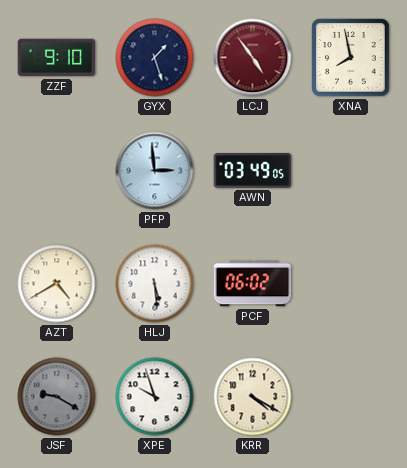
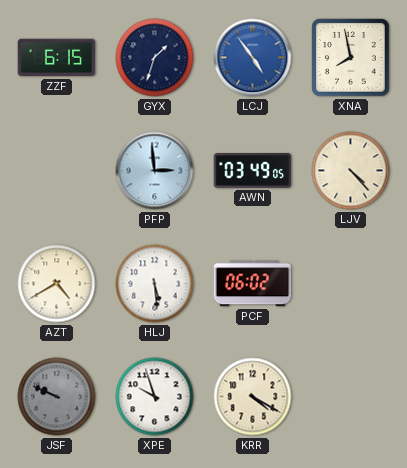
ZZF: 9:10 -> 6:15 (57, 58)
GYX: 1:27 -> 1:33 (155, 58)
LCJ dial: burgundy -> blue (253, 58)
LJV: none -> 4:23 (351, 171)
JSF: 9:20 -> 9:49 (57, 397)
